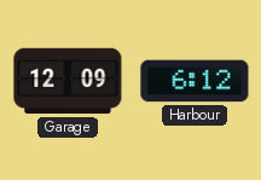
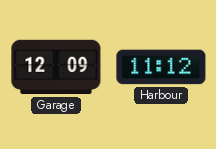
Harbour: 6:12 -> 11:12 (161, 67)
